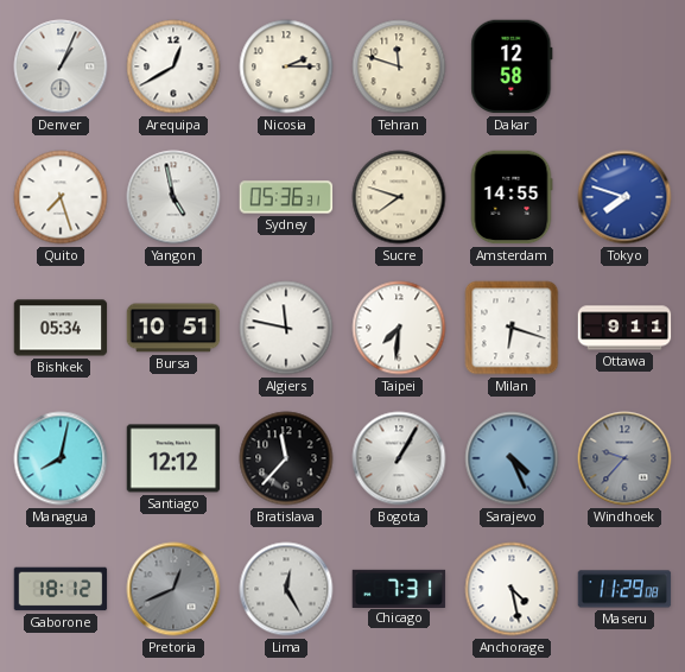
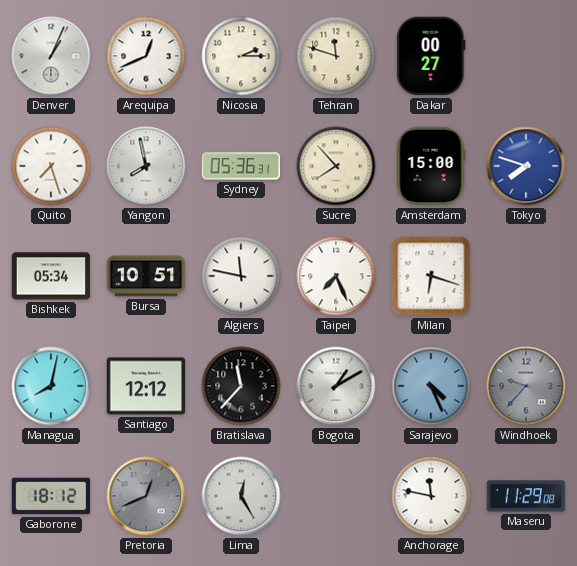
Arequipa: 12:40 -> 12:41 (146, 56)
Dakar: 12:58 -> 00:27 (431, 56)
Yangon: 4:58 -> 7:58 (146, 166)
Sucre: 7:48 -> 7:53 (336, 166)
Amsterdam: 14:55 -> 15:00 (431, 166)
Taipei: 7:31 -> 7:26 (336, 276)
Ottawa: 9:11 -> none (624, 328)
Bogota: 1:05 -> 1:10 (336, 386)
Chicago: 7:31 -> none (399, 588)
Anchorage: 4:28 -> 11:47 (431, 496)
